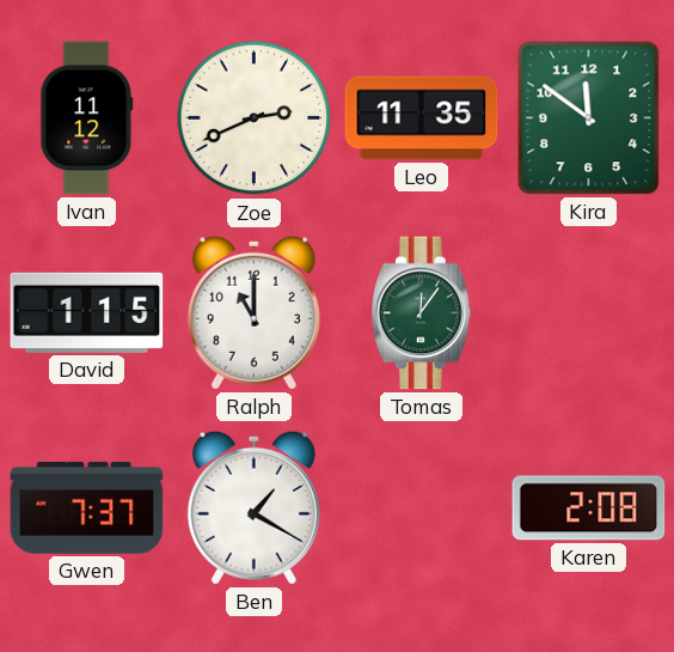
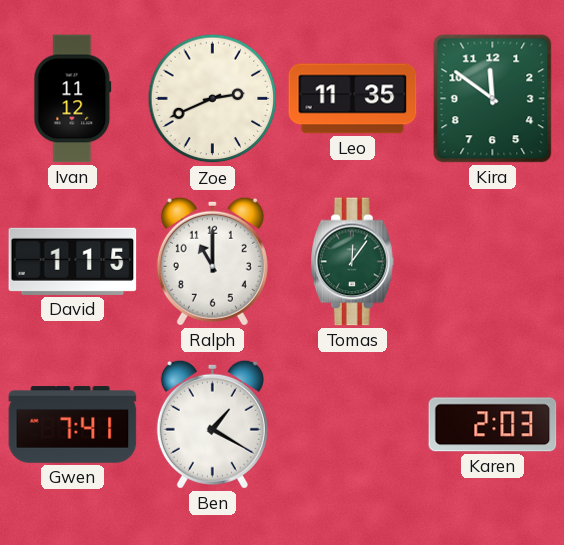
Gwen: 7:37 -> 7:41 (73, 425)
Karen: 2:08 -> 2:03 (493, 425)
